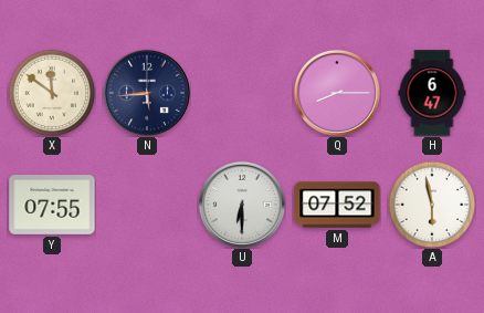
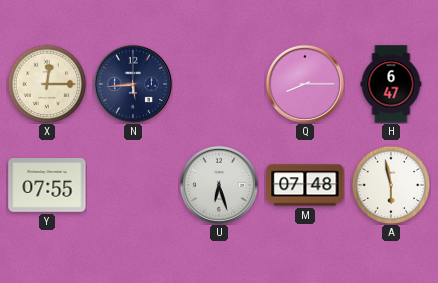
X: 11:51 -> 12:15 (47, 84)
U: 6:30 -> 6:27 (219, 185)
M: 07:52 -> 07:48 (305, 185)
